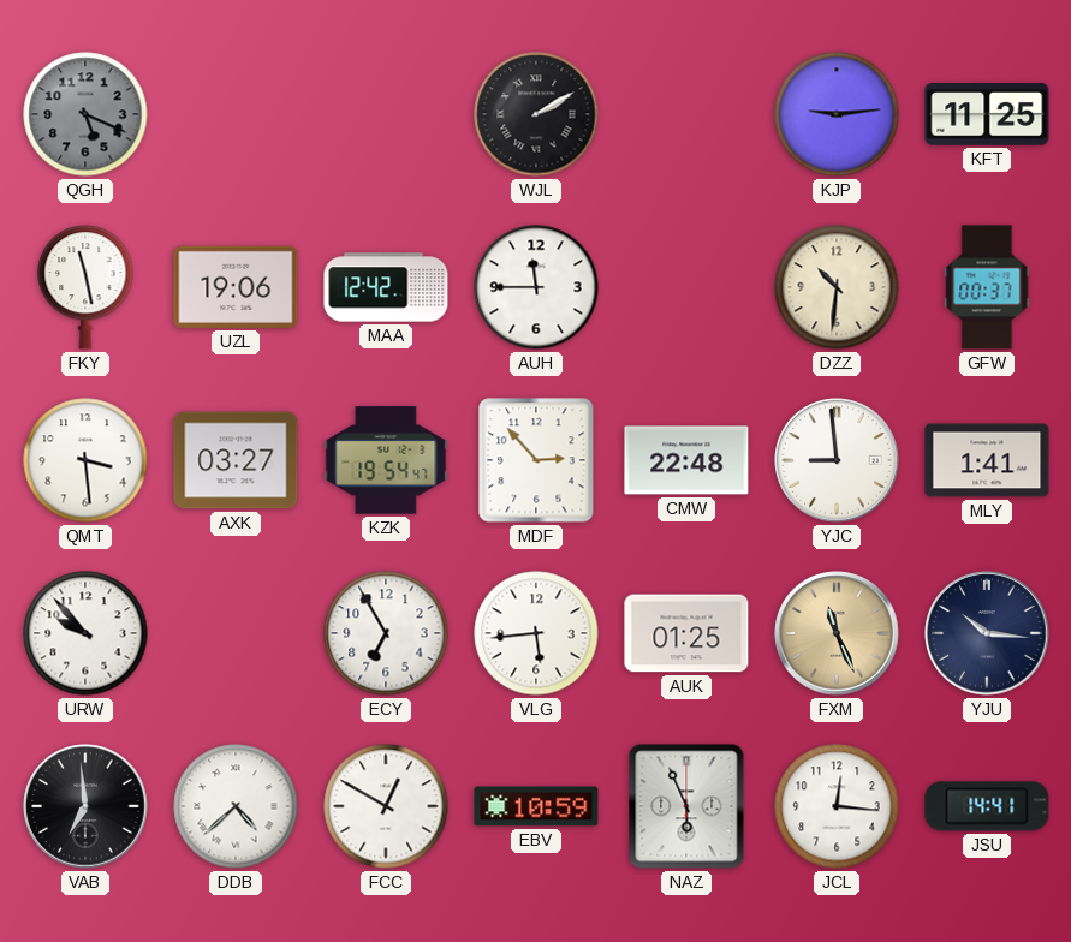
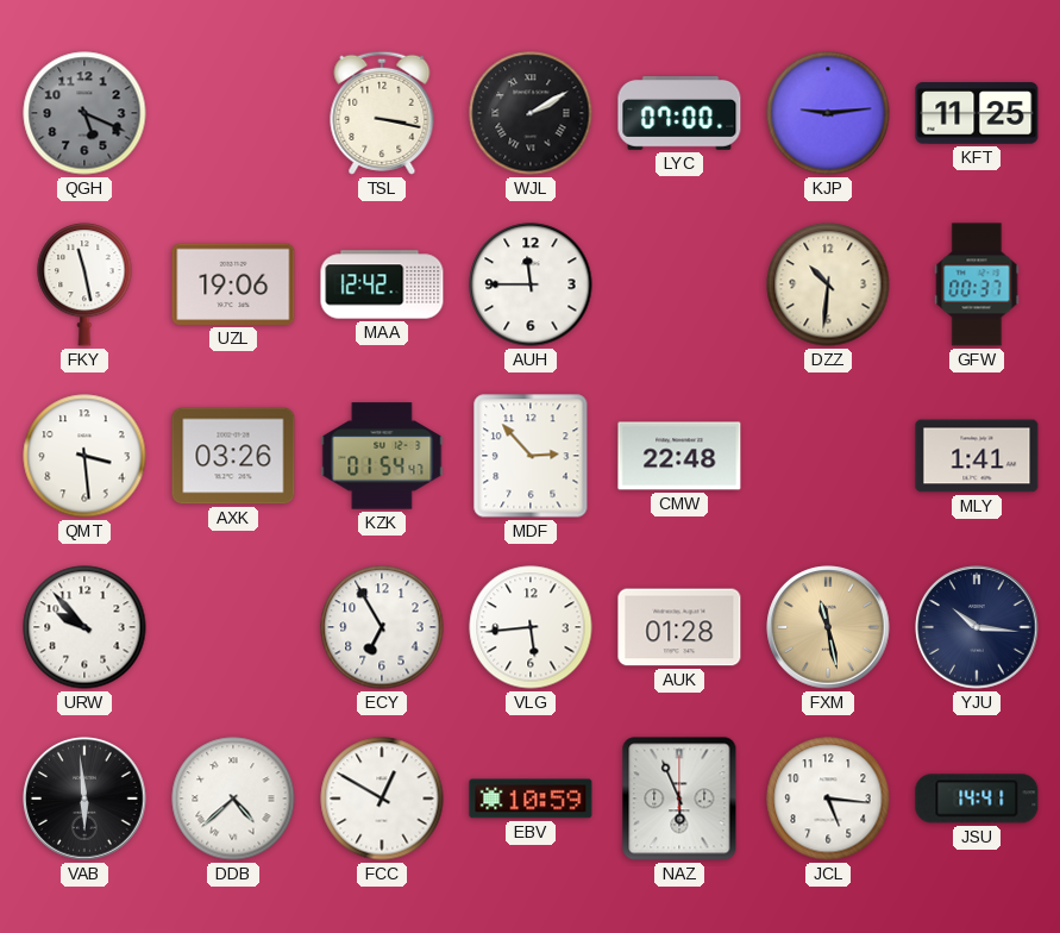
TSL: none -> 3:17 (382, 113)
LYC: none -> 07:00 (679, 114)
AXK: 03:27 -> 03:26 (233, 456)
KZK: 19:54 -> 01:54 (382, 456)
YJC: 8:59 -> none (837, 460)
AUK: 01:25 -> 01:28 (679, 627)
FXM: 11:26 -> 11:28 (828, 627)
VAB: 6:59 -> 5:59 (84, 799)
JCL: 12:16 -> 5:16 (828, 799)
